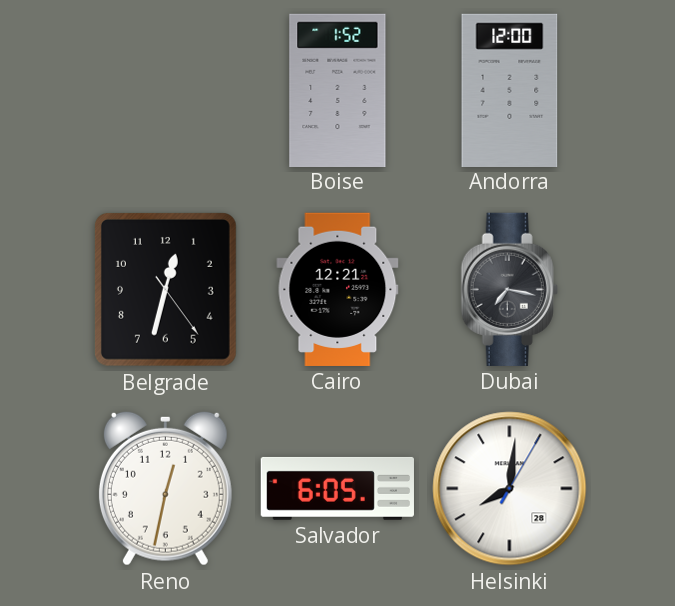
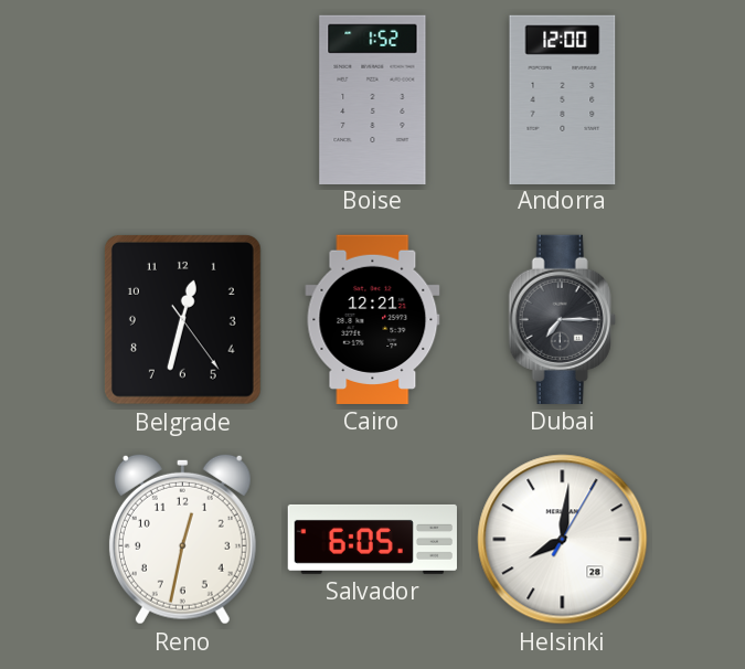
Dubai: 7:17 -> 7:15 (562, 319)
